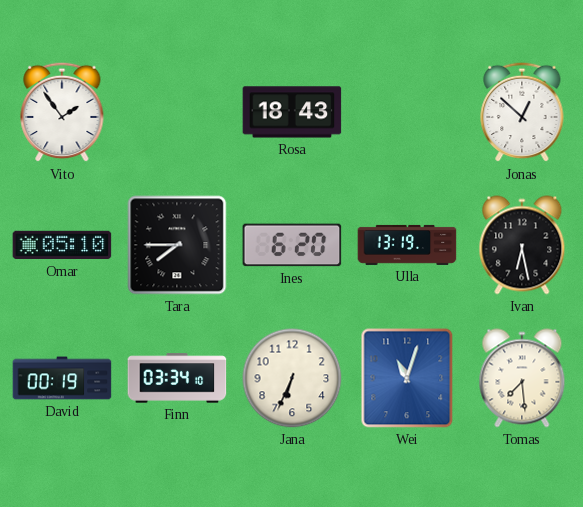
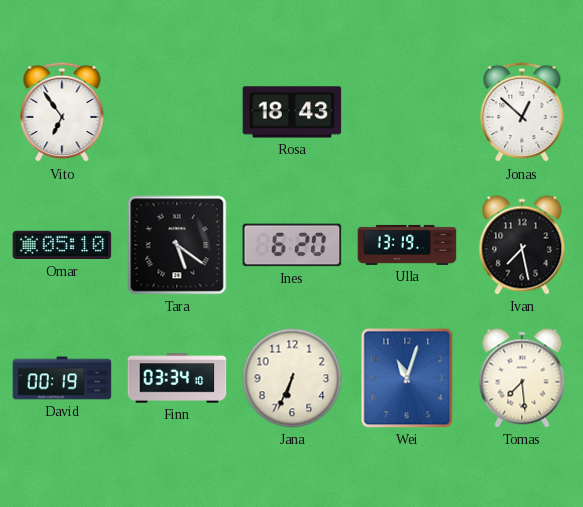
Vito: 1:54 -> 6:54 (62, 112)
Tara: 7:45 -> 5:21 (177, 245)
Ivan: 6:28 -> 7:28 (522, 245)
